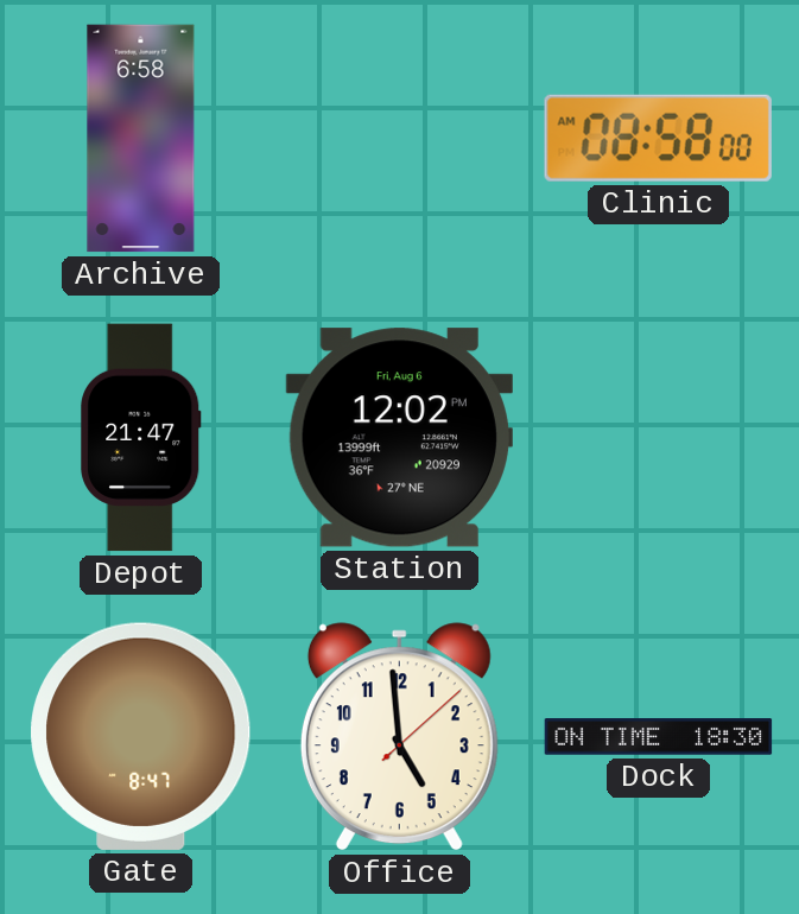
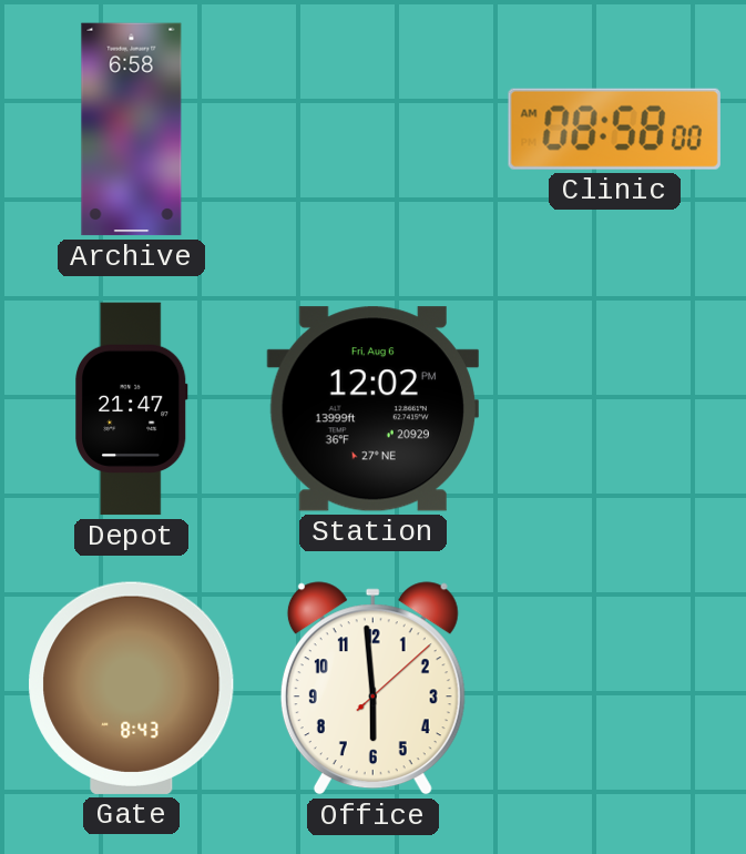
Gate: 8:47 -> 8:43 (132, 688)
Office: 4:59 -> 5:59 (372, 689)
Dock: 18:30 -> none (659, 737)
